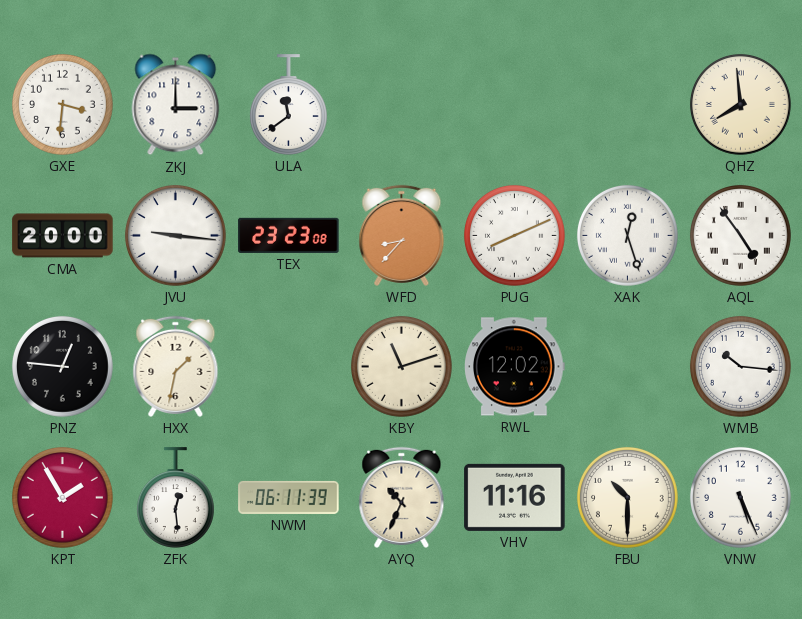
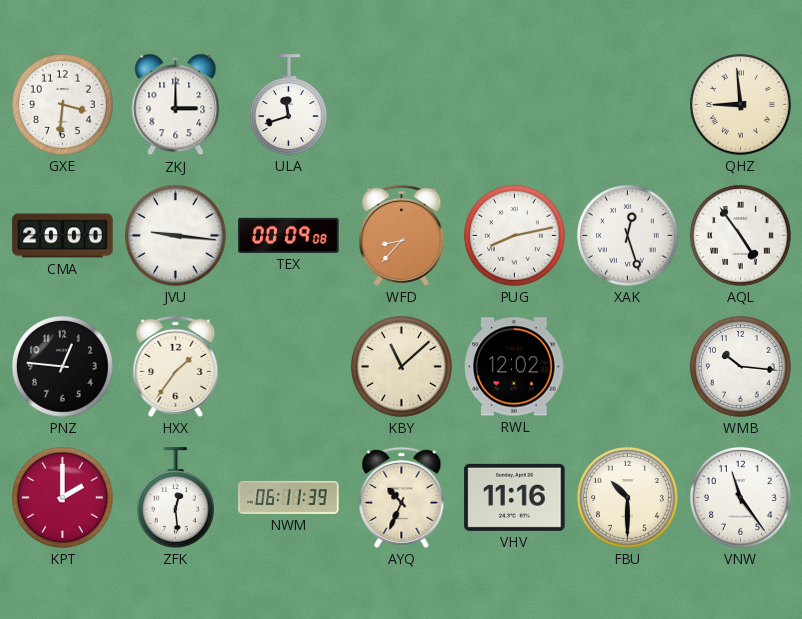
ULA: 11:39 -> 11:42 (288, 105)
QHZ: 7:59 -> 8:59 (740, 104)
TEX: 23:23 -> 00:09 (289, 235)
PUG: 8:11 -> 8:13 (514, 235)
HXX: 1:32 -> 1:36 (176, 366)
KBY: 11:12 -> 11:08 (401, 366)
KPT: 1:55 -> 2:00 (62, 497)
VNW: 5:26 -> 11:24 (740, 497)
